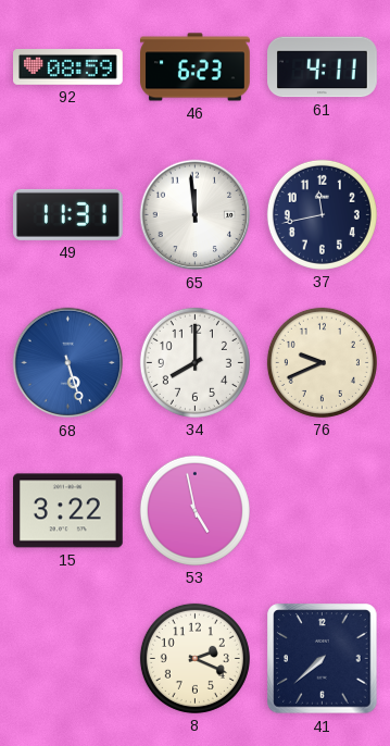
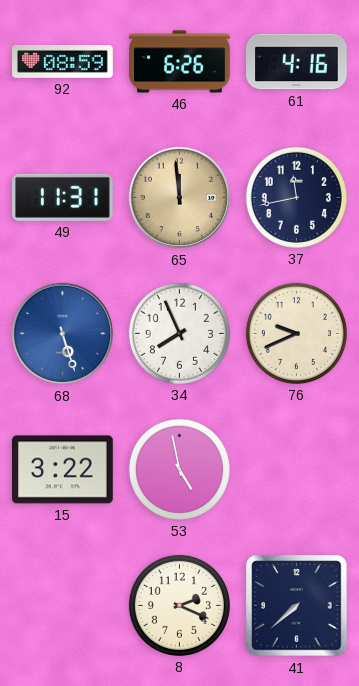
46: 6:23 -> 6:26 (180, 62)
61: 4:11 -> 4:16 (297, 62)
65 dial: white -> champagne (180, 198)
34: 8:00 -> 7:56 (179, 333)
